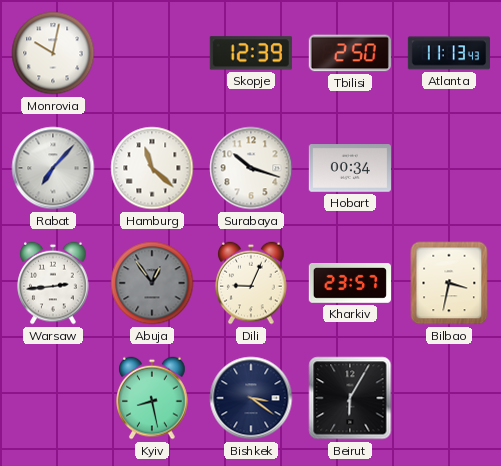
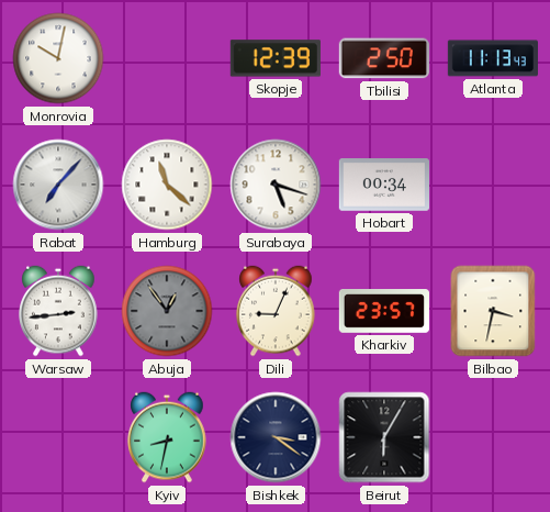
Surabaya: 10:18 -> 5:18 (276, 185)
Kyiv: 8:28 -> 8:32 (167, 437)
